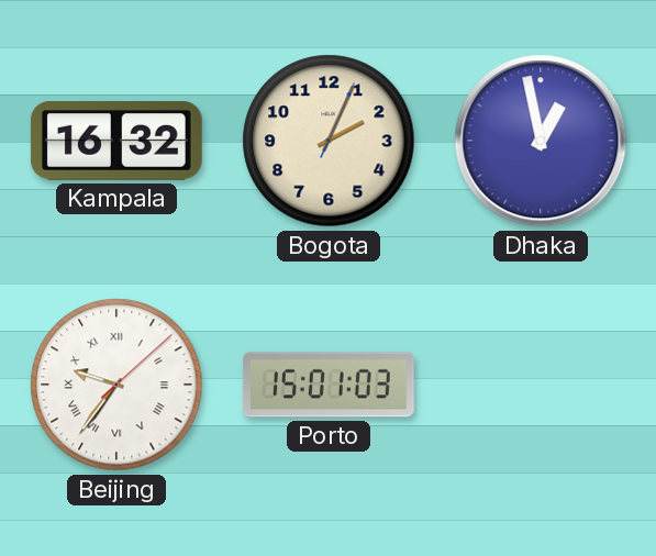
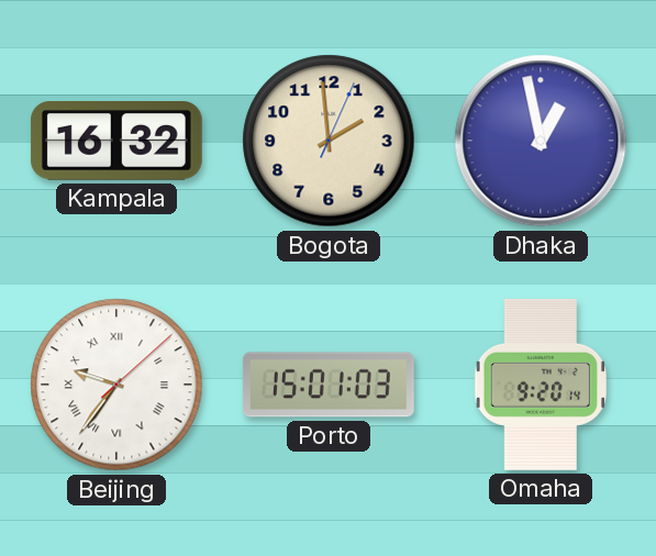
Bogota: 2:04 -> 1:59 (329, 141)
Omaha: none -> 9:20 (540, 385)
